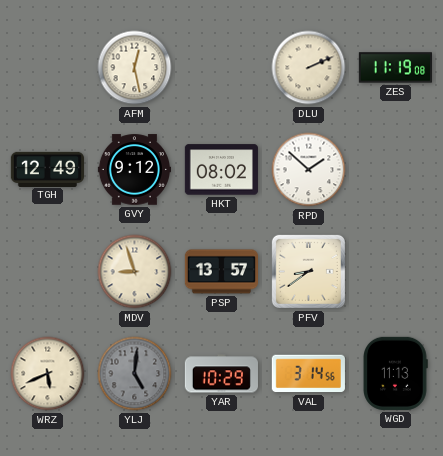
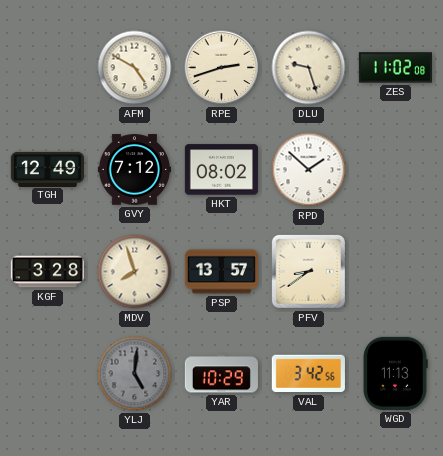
AFM: 12:28 -> 4:50 (135, 68)
RPE: none -> 2:42 (222, 68)
DLU: 2:11 -> 9:27 (309, 68)
ZES: 11:19 -> 11:02 (395, 68)
GVY: 9:12 -> 7:12 (134, 170)
KGF: none -> 3:28 (47, 272)
MDV: 8:57 -> 7:57 (135, 272)
WRZ: 5:41 -> none (48, 374)
VAL: 3:14 -> 3:42 (308, 374)
